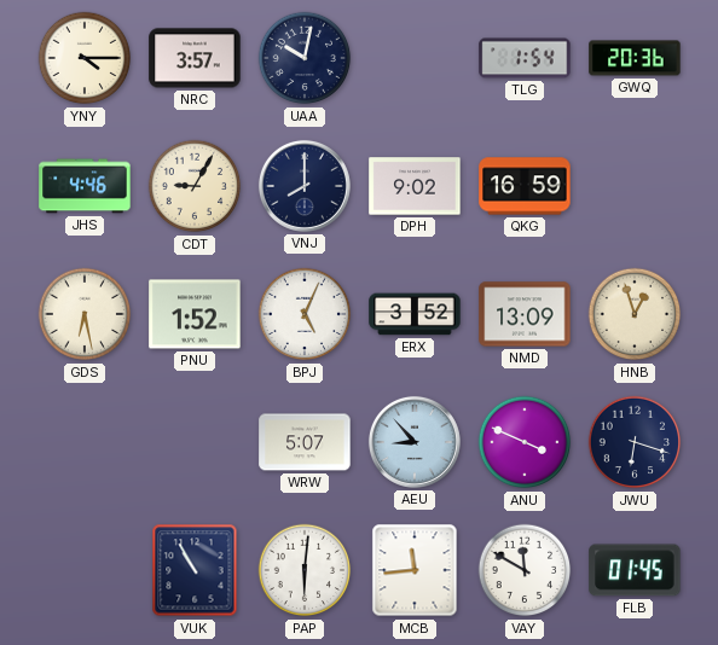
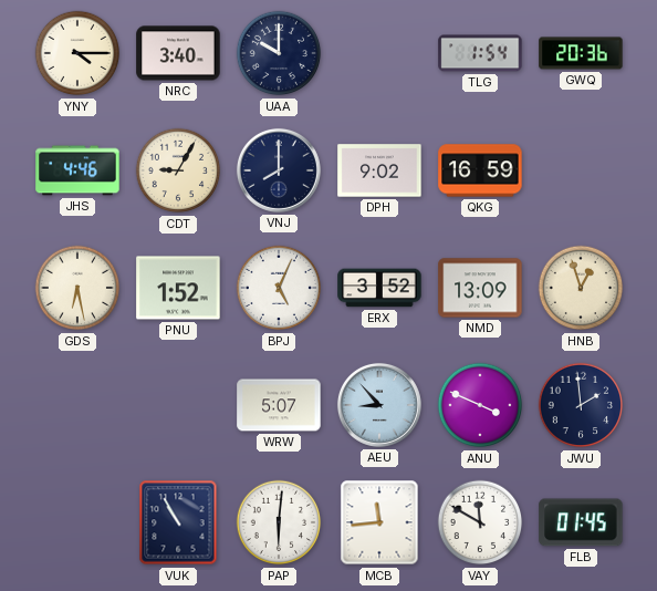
NRC: 3:57 -> 3:40 (178, 53)
UAA: 10:02 -> 10:00 (279, 53)
JWU: 6:18 -> 1:59 (581, 405)
